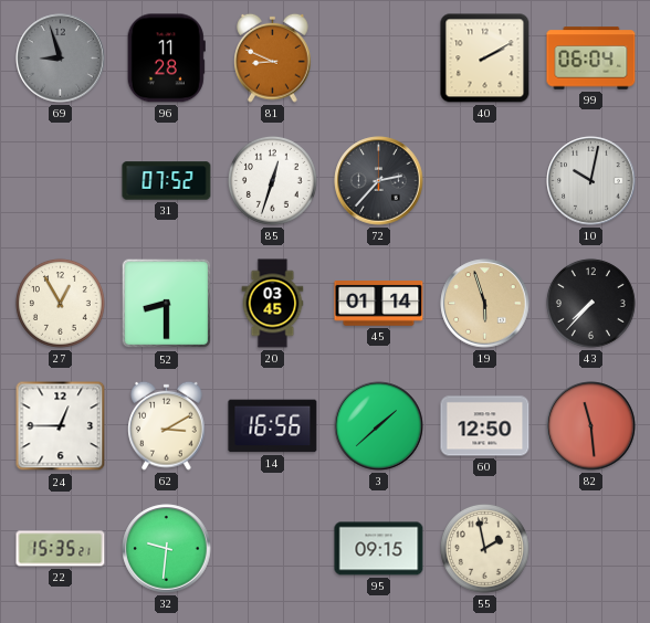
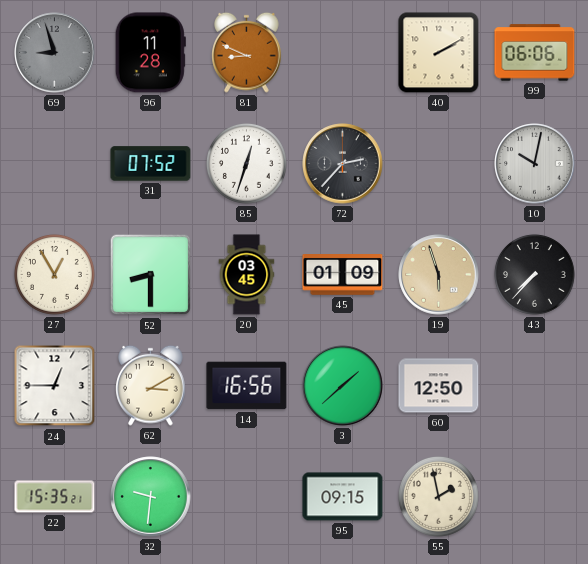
99: 06:04 -> 06:06 (535, 53)
45: 01:14 -> 01:09 (343, 275)
82: 11:29 -> none (591, 426)
